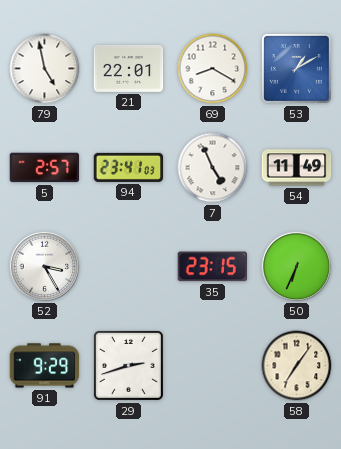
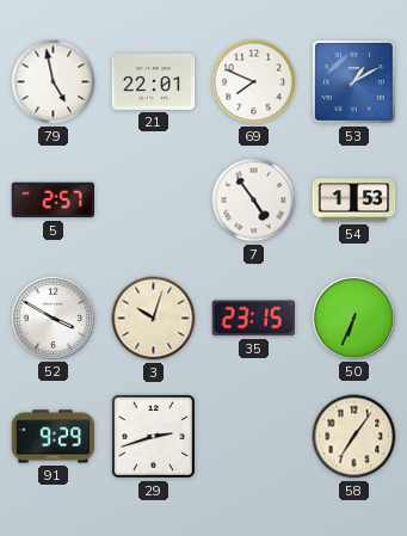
69: 8:20 -> 7:49 (254, 82)
94: 23:41 -> none (129, 167)
7: 4:56 -> 4:54 (254, 201)
54: 11:49 -> 1:53 (354, 201)
52: 3:25 -> 3:50 (53, 318)
3: none -> 10:03 (154, 319)
